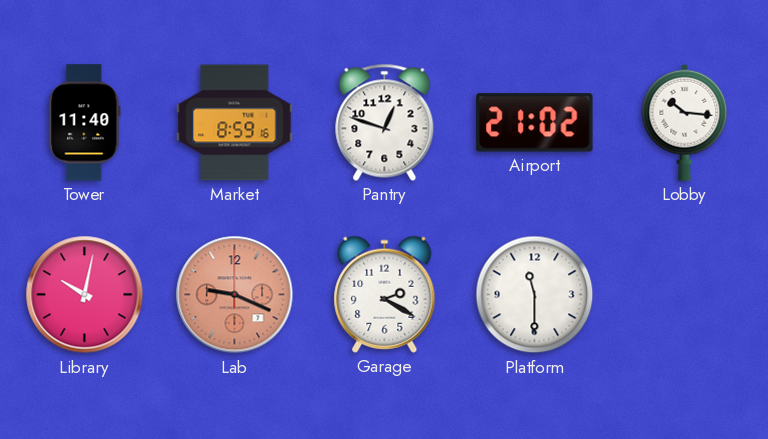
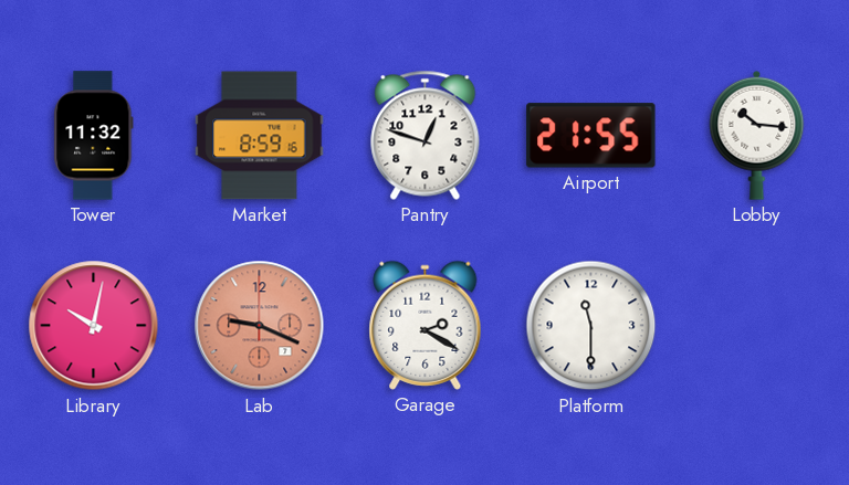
Tower: 11:40 -> 11:32 (94, 136)
Airport: 21:02 -> 21:55 (591, 136)
